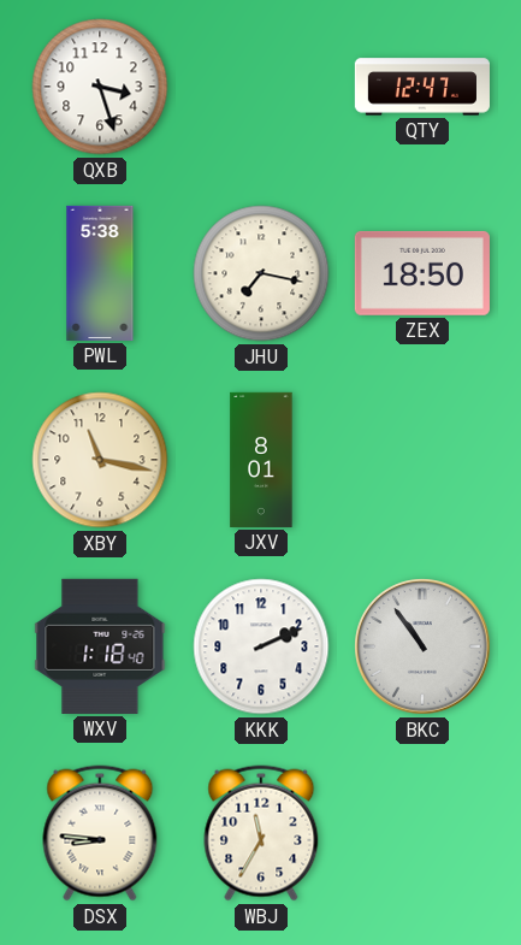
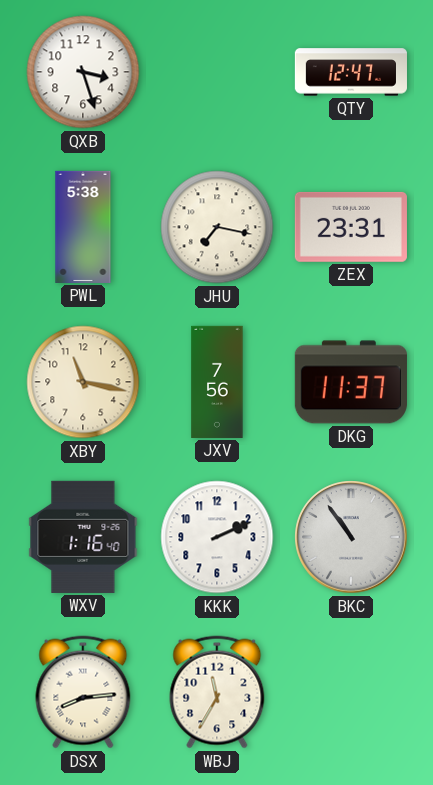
ZEX: 18:50 -> 23:31 (351, 227)
JXV: 8:01 -> 7:56 (217, 382)
DKG: none -> 11:37 (351, 382)
WXV: 1:18 -> 1:16 (83, 537)
DSX: 8:46 -> 8:14 (83, 692)
